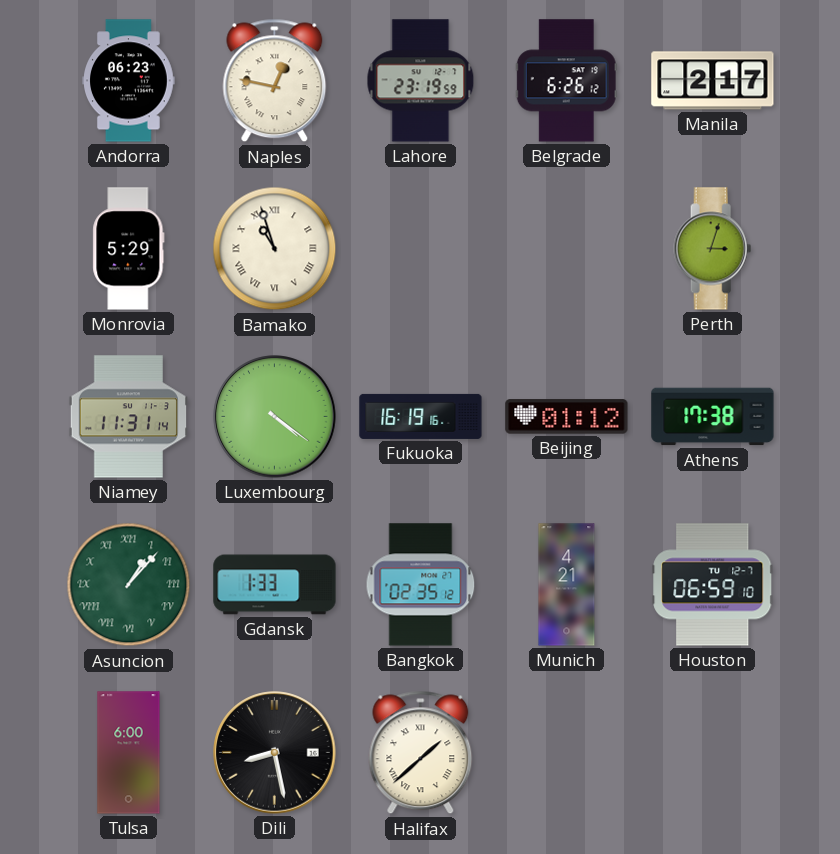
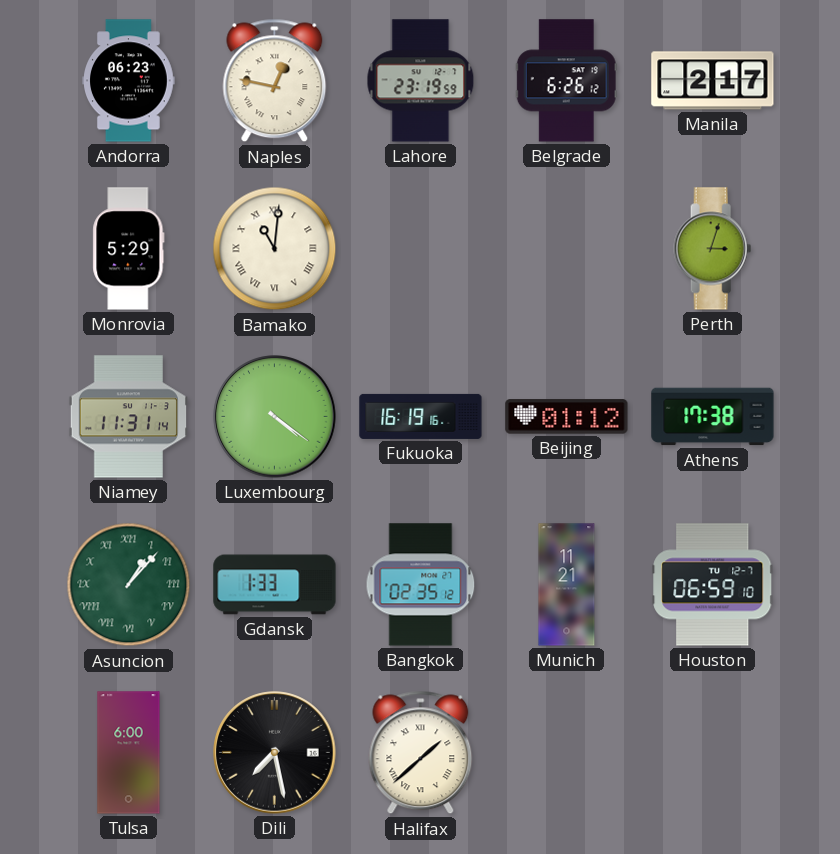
Bamako: 10:57 -> 11:01 (275, 249)
Munich: 4:21 -> 11:21 (567, 585)
Dili: 8:28 -> 7:28 (275, 753)
